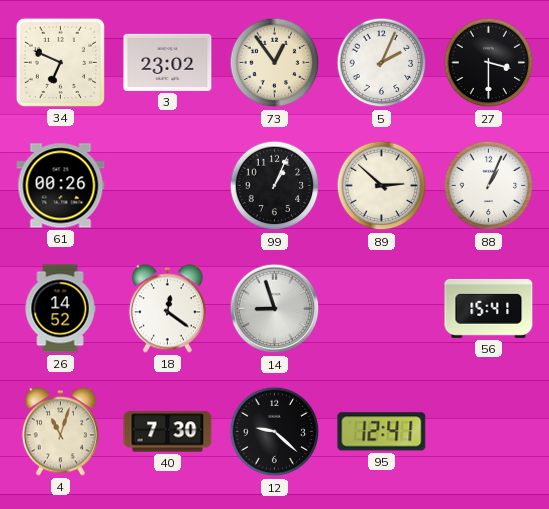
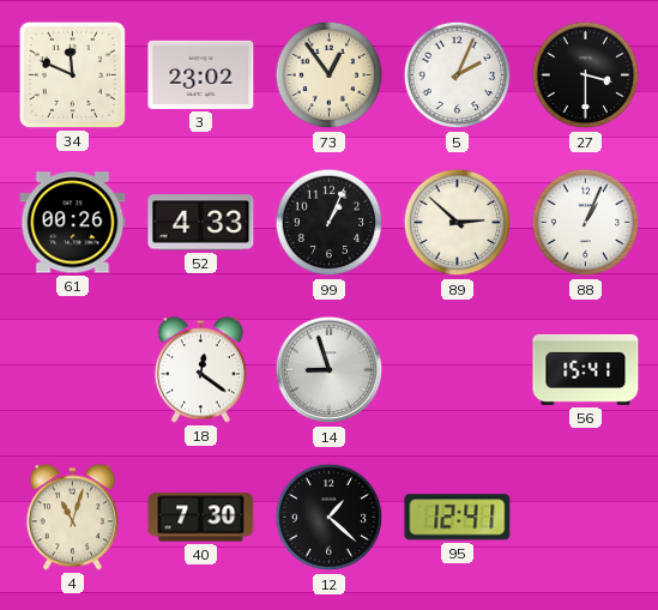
34: 6:49 -> 11:49 (72, 74)
52: none -> 4:33 (201, 223)
26: 14:52 -> none (60, 309)
12: 9:22 -> 1:22 (330, 518)
